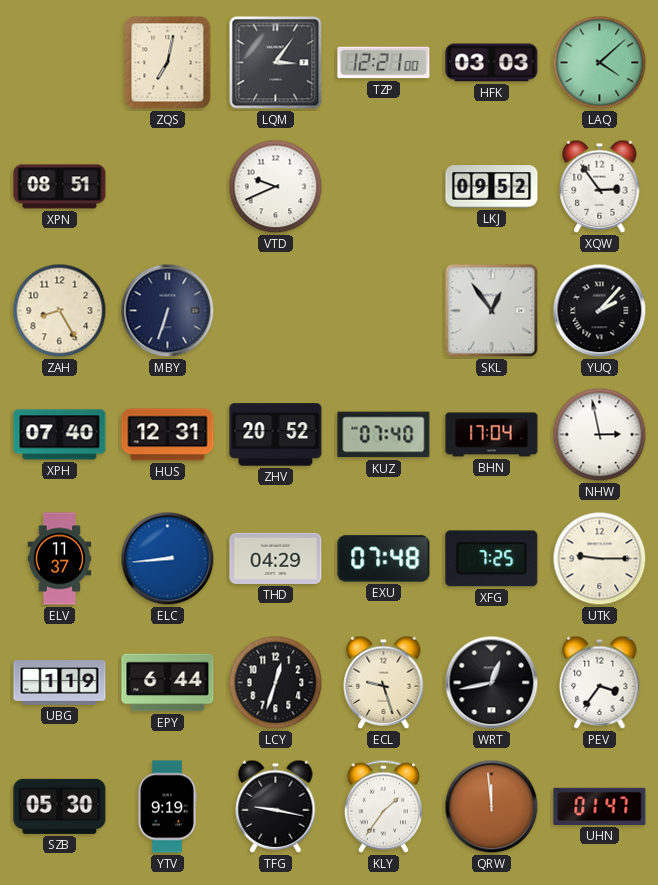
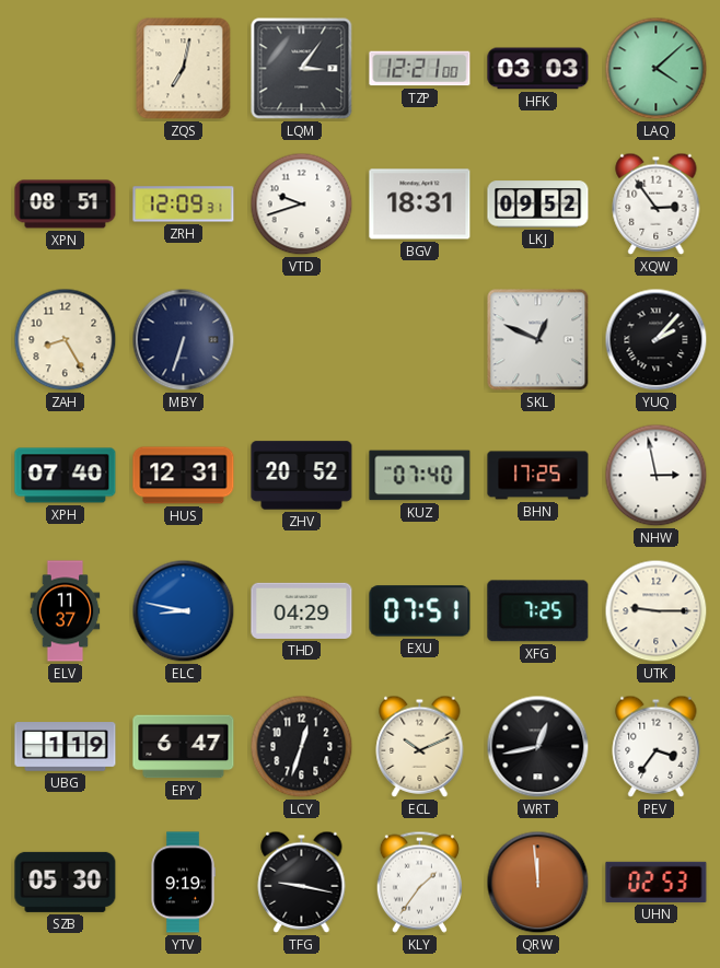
ZRH: none -> 12:09 (184, 205)
VTD: 9:41 -> 9:42 (302, 205)
BGV: none -> 18:31 (420, 205)
SKL: 12:54 -> 12:49 (538, 340)
BHN: 17:04 -> 17:25 (538, 476)
ELC: 8:44 -> 8:47 (184, 611)
EXU: 07:48 -> 07:51 (420, 611)
EPY: 6:44 -> 6:47 (184, 747)
ECL: 9:27 -> 10:11 (420, 746)
UHN: 01:47 -> 02:53 (657, 882)
